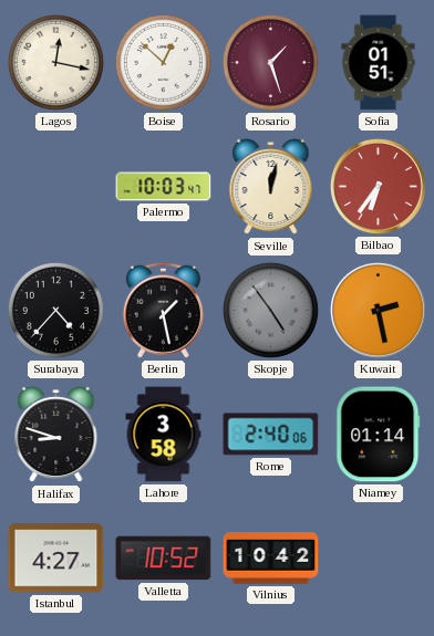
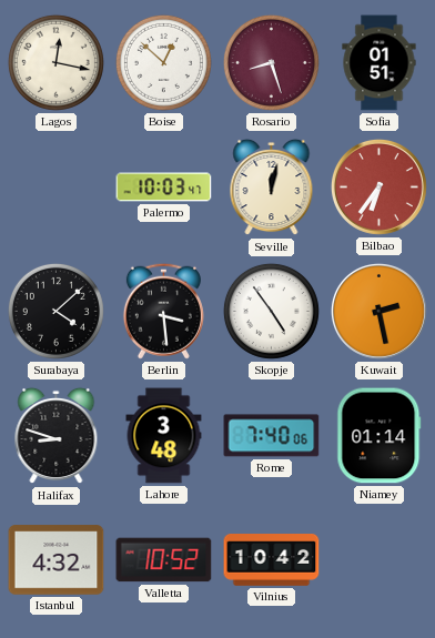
Rosario: 1:27 -> 8:27 (271, 62)
Surabaya: 4:37 -> 4:08 (55, 311)
Berlin: 1:28 -> 3:29 (163, 311)
Skopje dial: grey -> white (271, 311)
Lahore: 3:58 -> 3:48 (164, 436)
Rome: 2:40 -> 7:40 (272, 436)
Istanbul: 4:27 -> 4:32 (57, 560)
